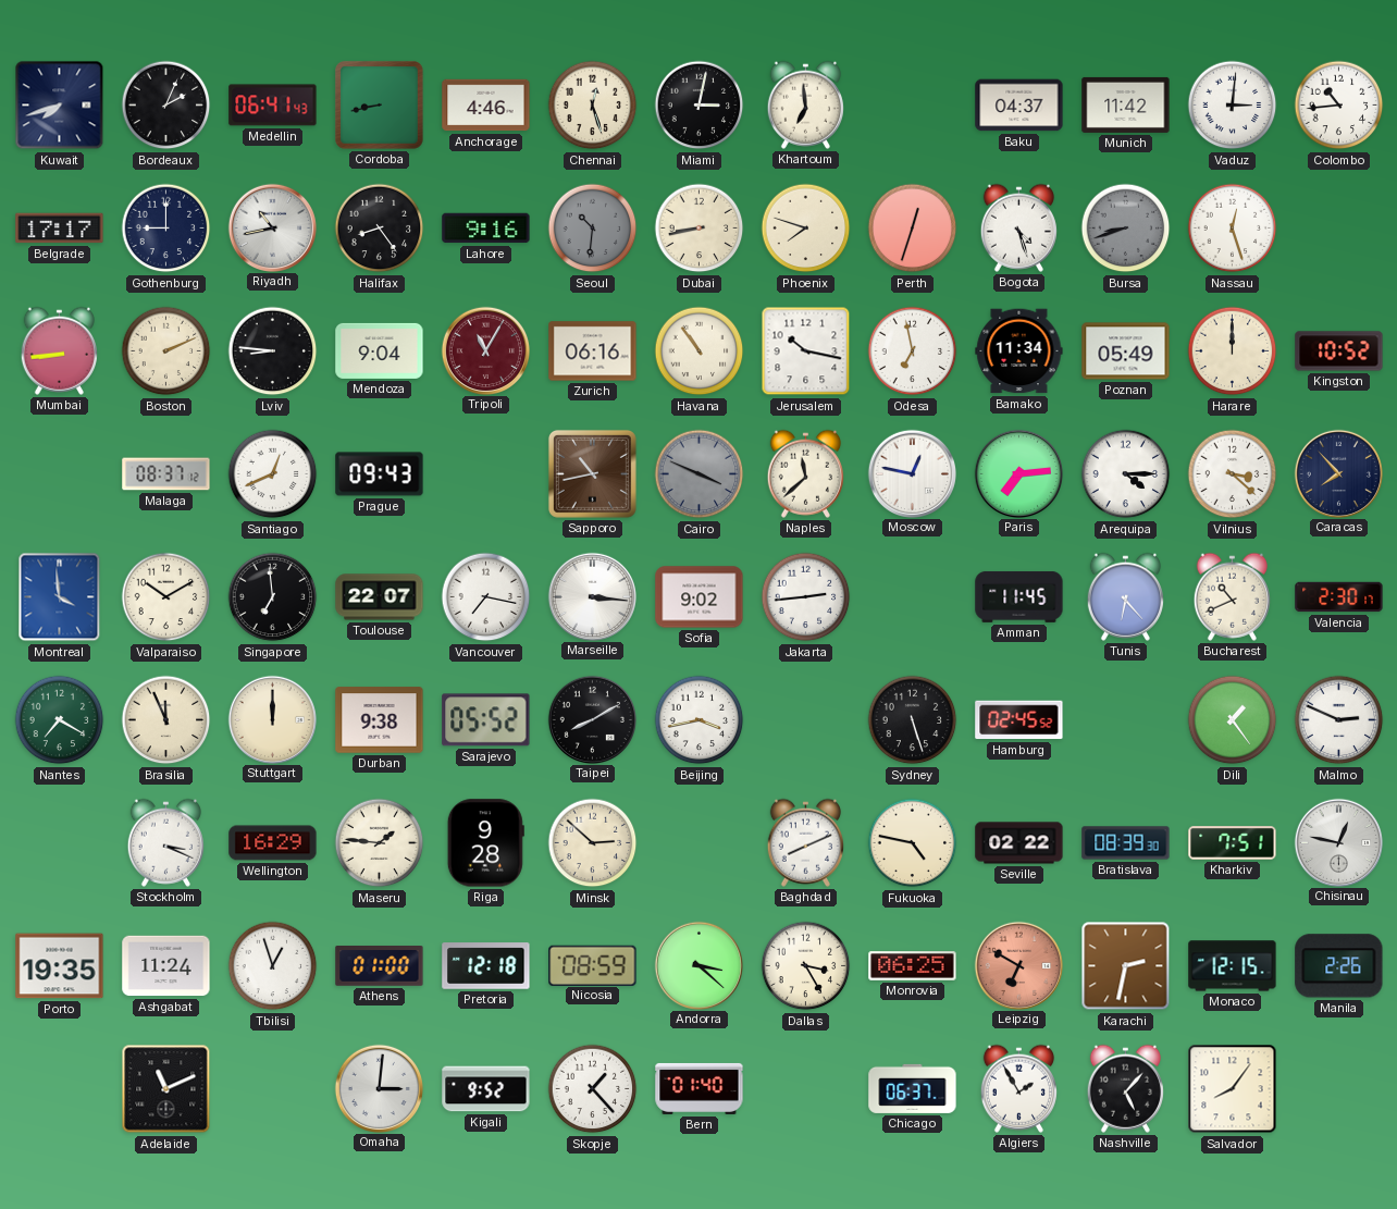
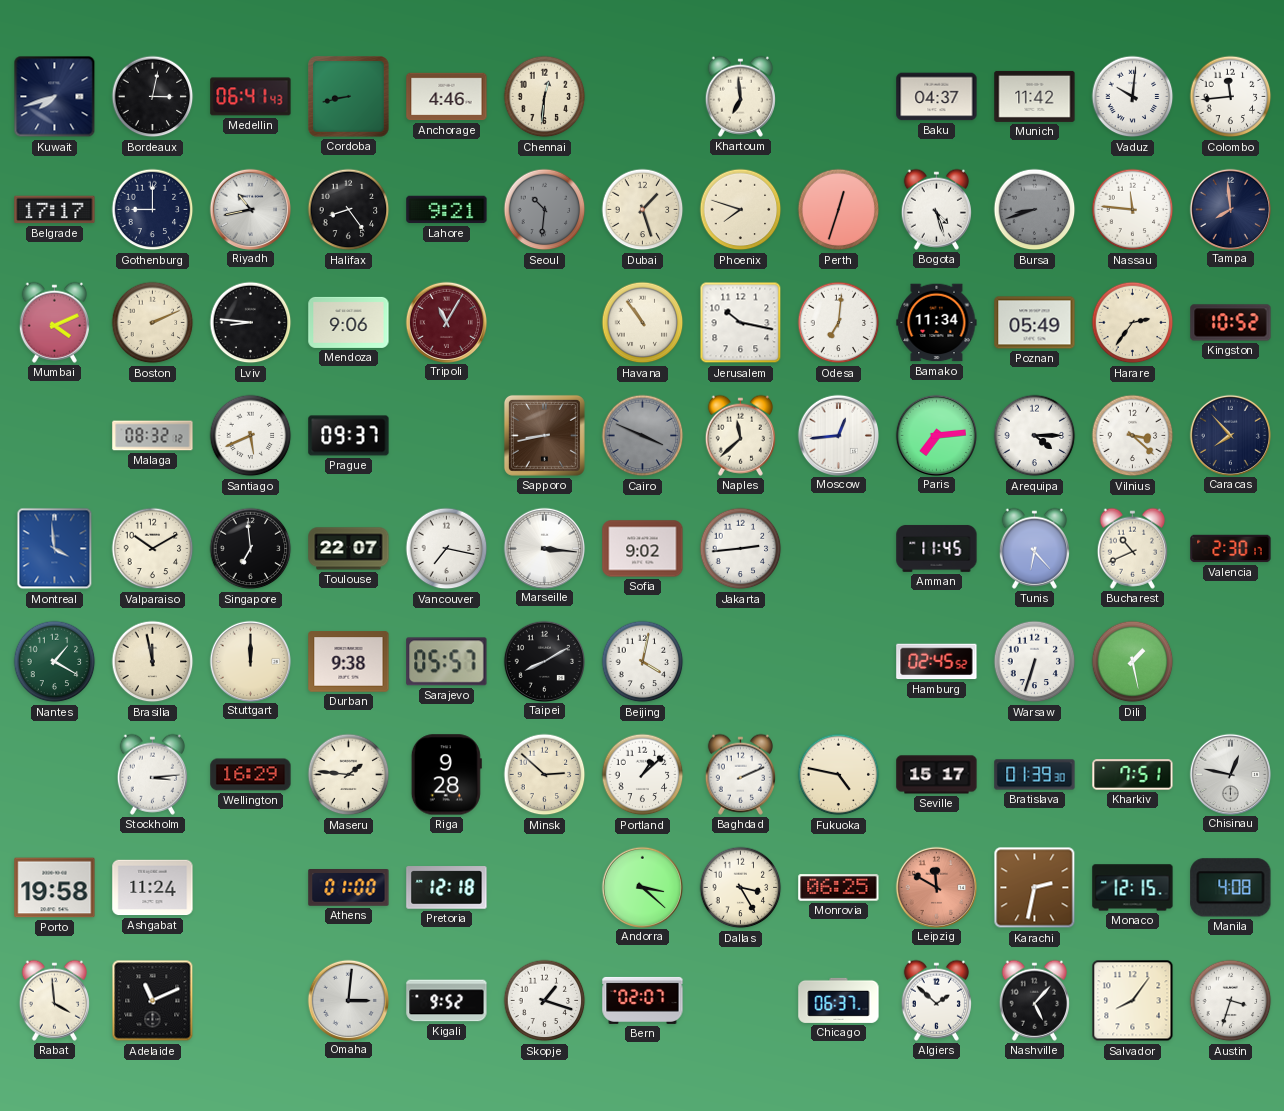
Bordeaux: 2:04 -> 3:02 (153, 97)
Chennai: 12:27 -> 12:31 (545, 97)
Miami: 3:02 -> none (700, 106)
Vaduz: 3:01 -> 10:01 (1133, 97)
Colombo: 10:44 -> 11:44 (1231, 97)
Lahore: 9:16 -> 9:21 (447, 210)
Dubai: 8:43 -> 1:27 (643, 210)
Nassau: 12:27 -> 11:46 (1133, 210)
Tampa: none -> 7:59 (1230, 209)
Mumbai: 8:44 -> 4:11 (54, 322)
Mendoza: 9:04 -> 9:06 (349, 322)
Zurich: 06:16 -> none (593, 351)
Odesa: 6:58 -> 7:01 (839, 323)
Harare: 12:00 -> 2:36 (1133, 323)
Malaga: 08:37 -> 08:32 (153, 436)
Santiago: 12:41 -> 5:41 (251, 436)
Prague: 09:43 -> 09:37 (349, 436)
Sapporo: 10:43 -> 8:43 (544, 435)
Moscow: 12:47 -> 12:44 (838, 435)
Nantes: 7:20 -> 1:20 (55, 662)
Brasilia: 11:56 -> 11:58 (153, 662)
Sarajevo: 05:52 -> 05:57 (447, 662)
Beijing: 3:43 -> 4:02 (643, 662)
Sydney: 5:27 -> none (913, 720)
Warsaw: none -> 6:33 (1035, 662)
Dili: 1:24 -> 1:28 (1133, 662)
Malmo: 2:49 -> none (1339, 720)
Stockholm: 3:19 -> 3:14 (152, 774)
Portland: none -> 1:08 (643, 775)
Baghdad: 8:11 -> 2:11 (740, 774)
Seville: 02:22 -> 15:17 (937, 775)
Bratislava: 08:39 -> 01:39 (1035, 775)
Porto: 19:35 -> 19:58 (55, 888)
Tbilisi: 12:57 -> none (273, 966)
Nicosia: 08:59 -> none (593, 965)
Leipzig: 6:50 -> 11:50 (936, 887)
Manila: 2:26 -> 4:08 (1231, 888)
Rabat: none -> 3:59 (54, 1000)
Skopje: 1:23 -> 1:18 (545, 1001)
Bern: 01:40 -> 02:07 (643, 1000)
Algiers: 1:55 -> 1:52 (936, 1000)
Austin: none -> 3:33 (1231, 1001)
